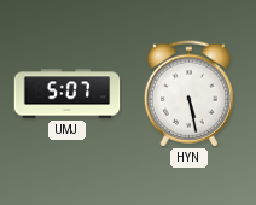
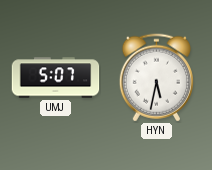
HYN: 5:28 -> 5:32 (156, 78)
